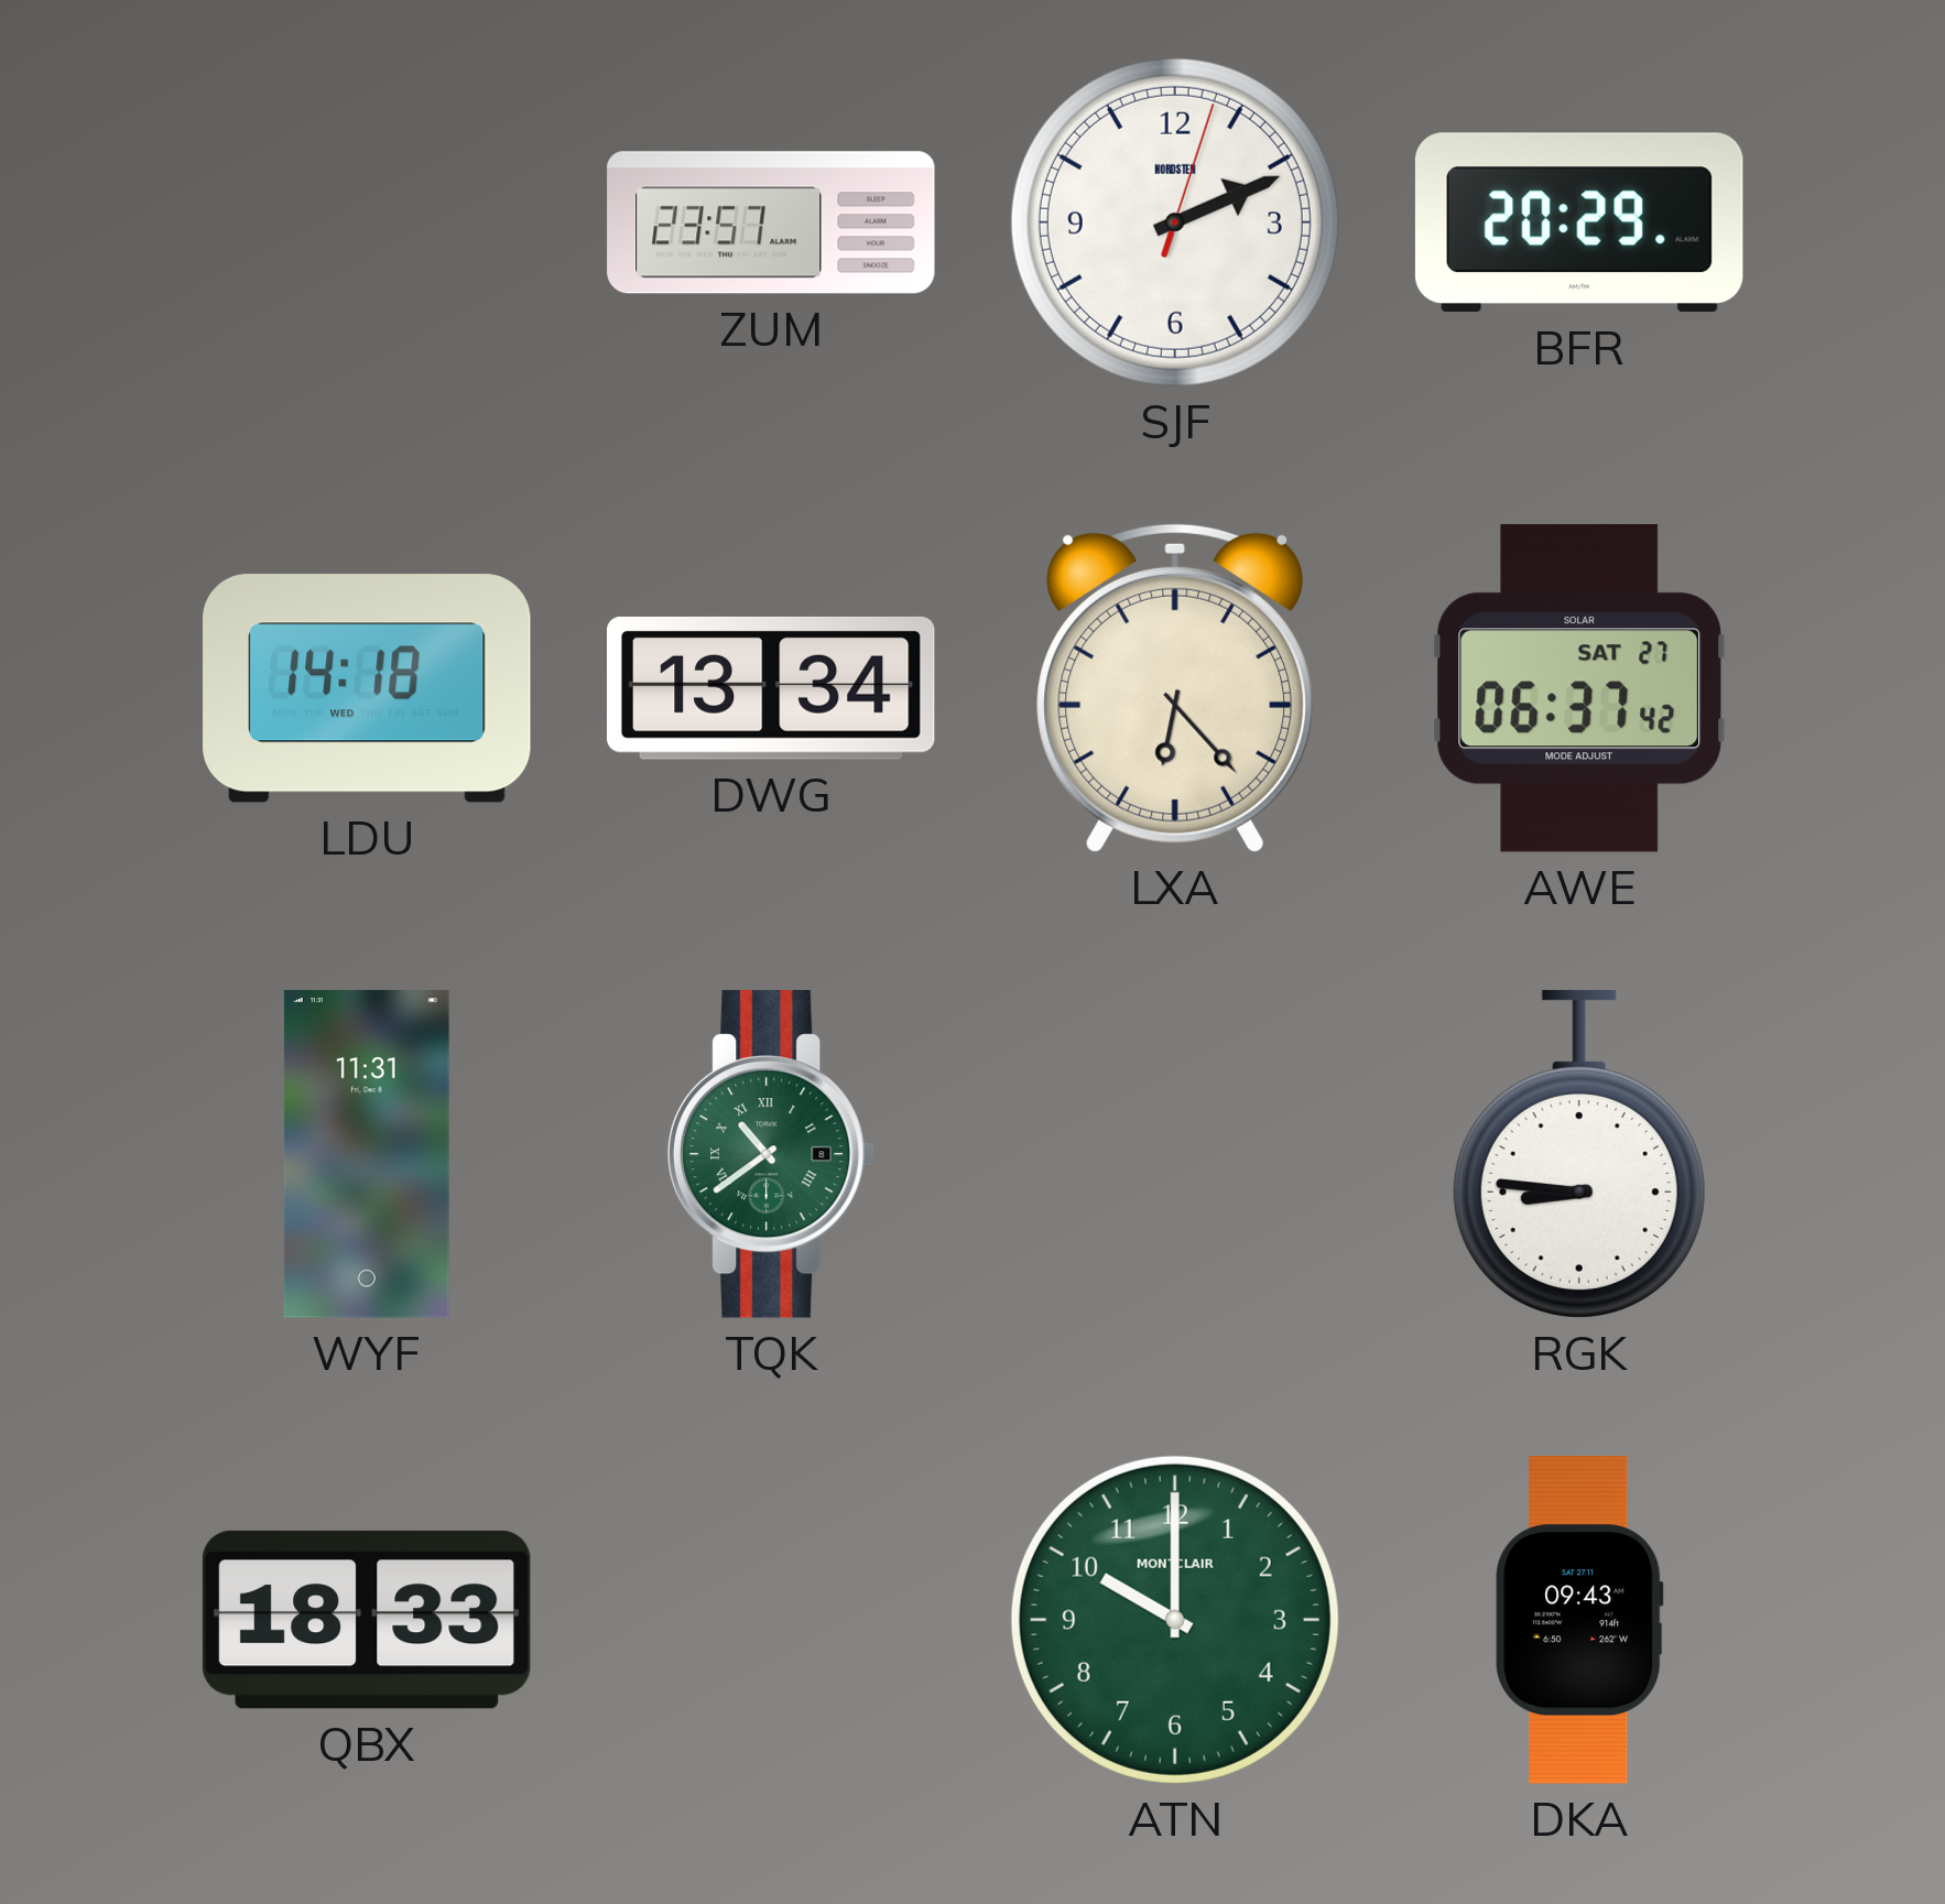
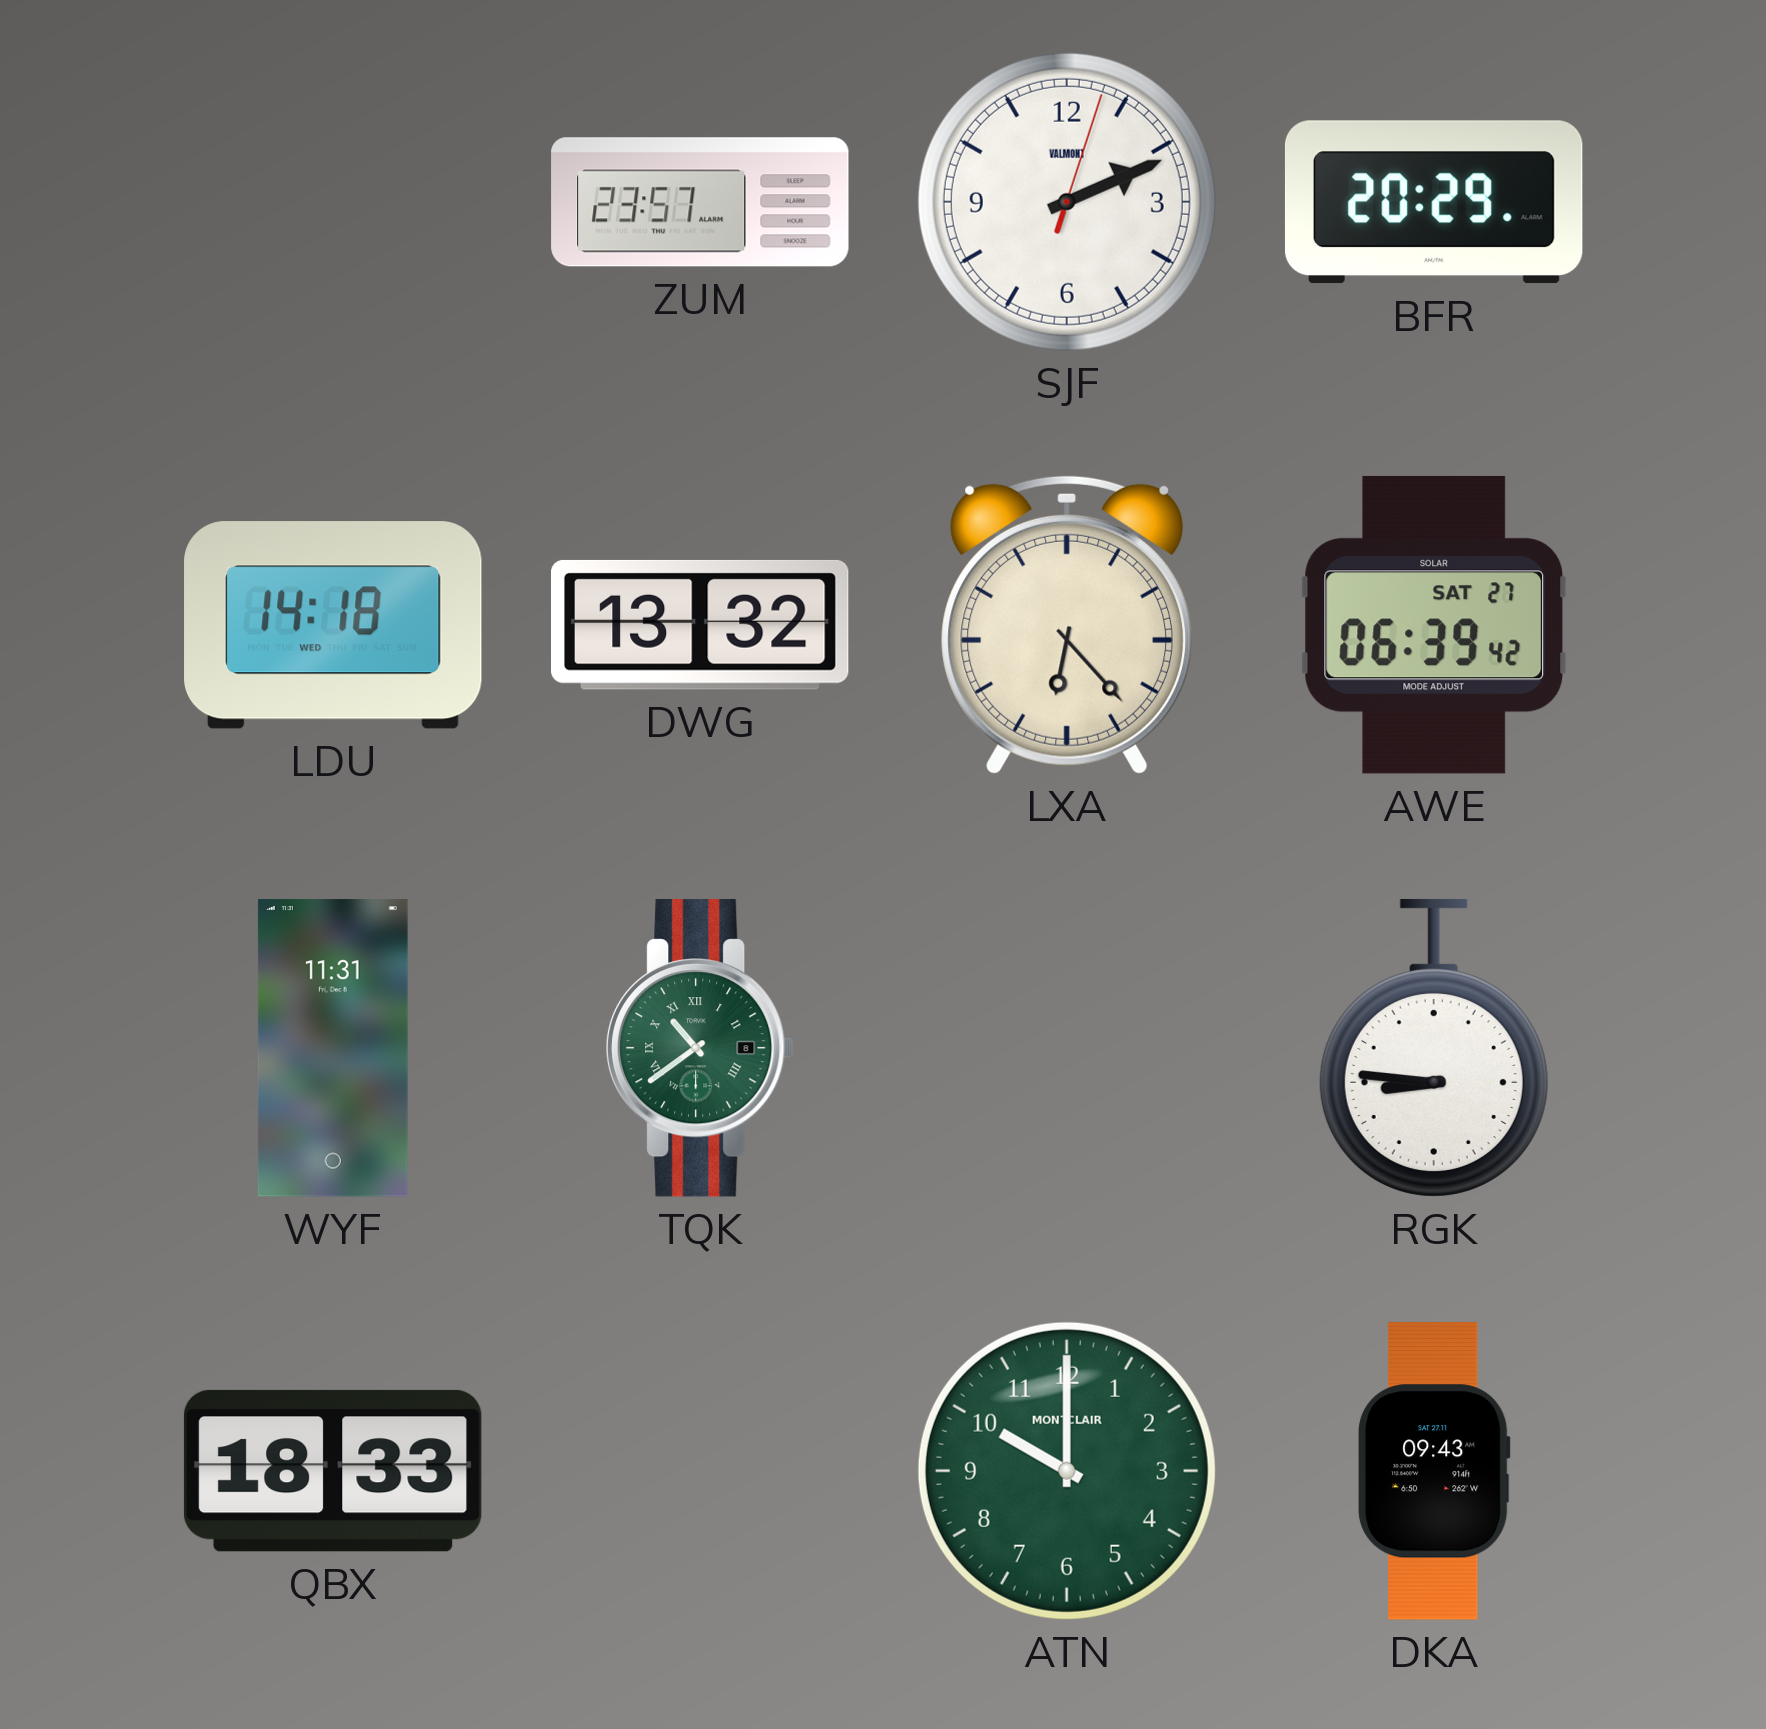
SJF brand: NORDSTEN -> VALMONT (1067, 202)
DWG: 13:34 -> 13:32 (700, 625)
AWE: 06:37 -> 06:39 (1434, 625)
